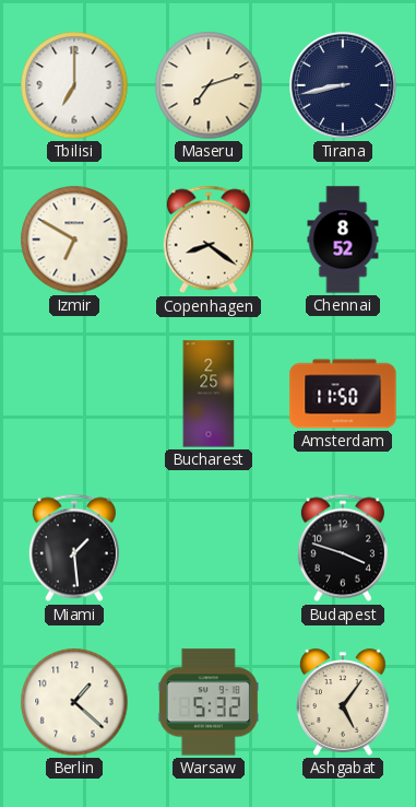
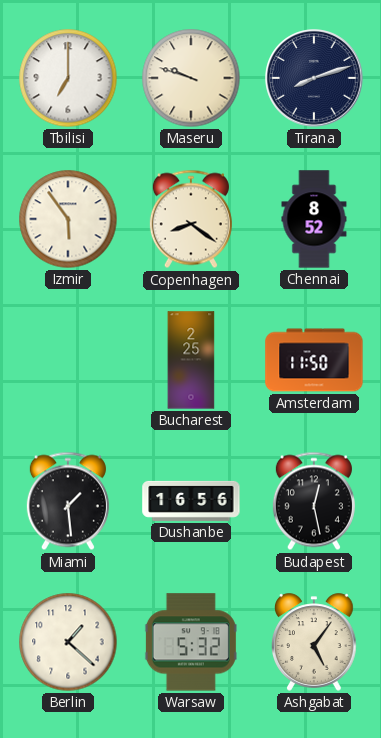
Maseru: 7:12 -> 9:48 (191, 78)
Tirana: 8:43 -> 8:12 (314, 78)
Izmir: 6:50 -> 5:54 (68, 219)
Dushanbe: none -> 16:56 (191, 501)
Budapest: 3:48 -> 12:28 (314, 501)
